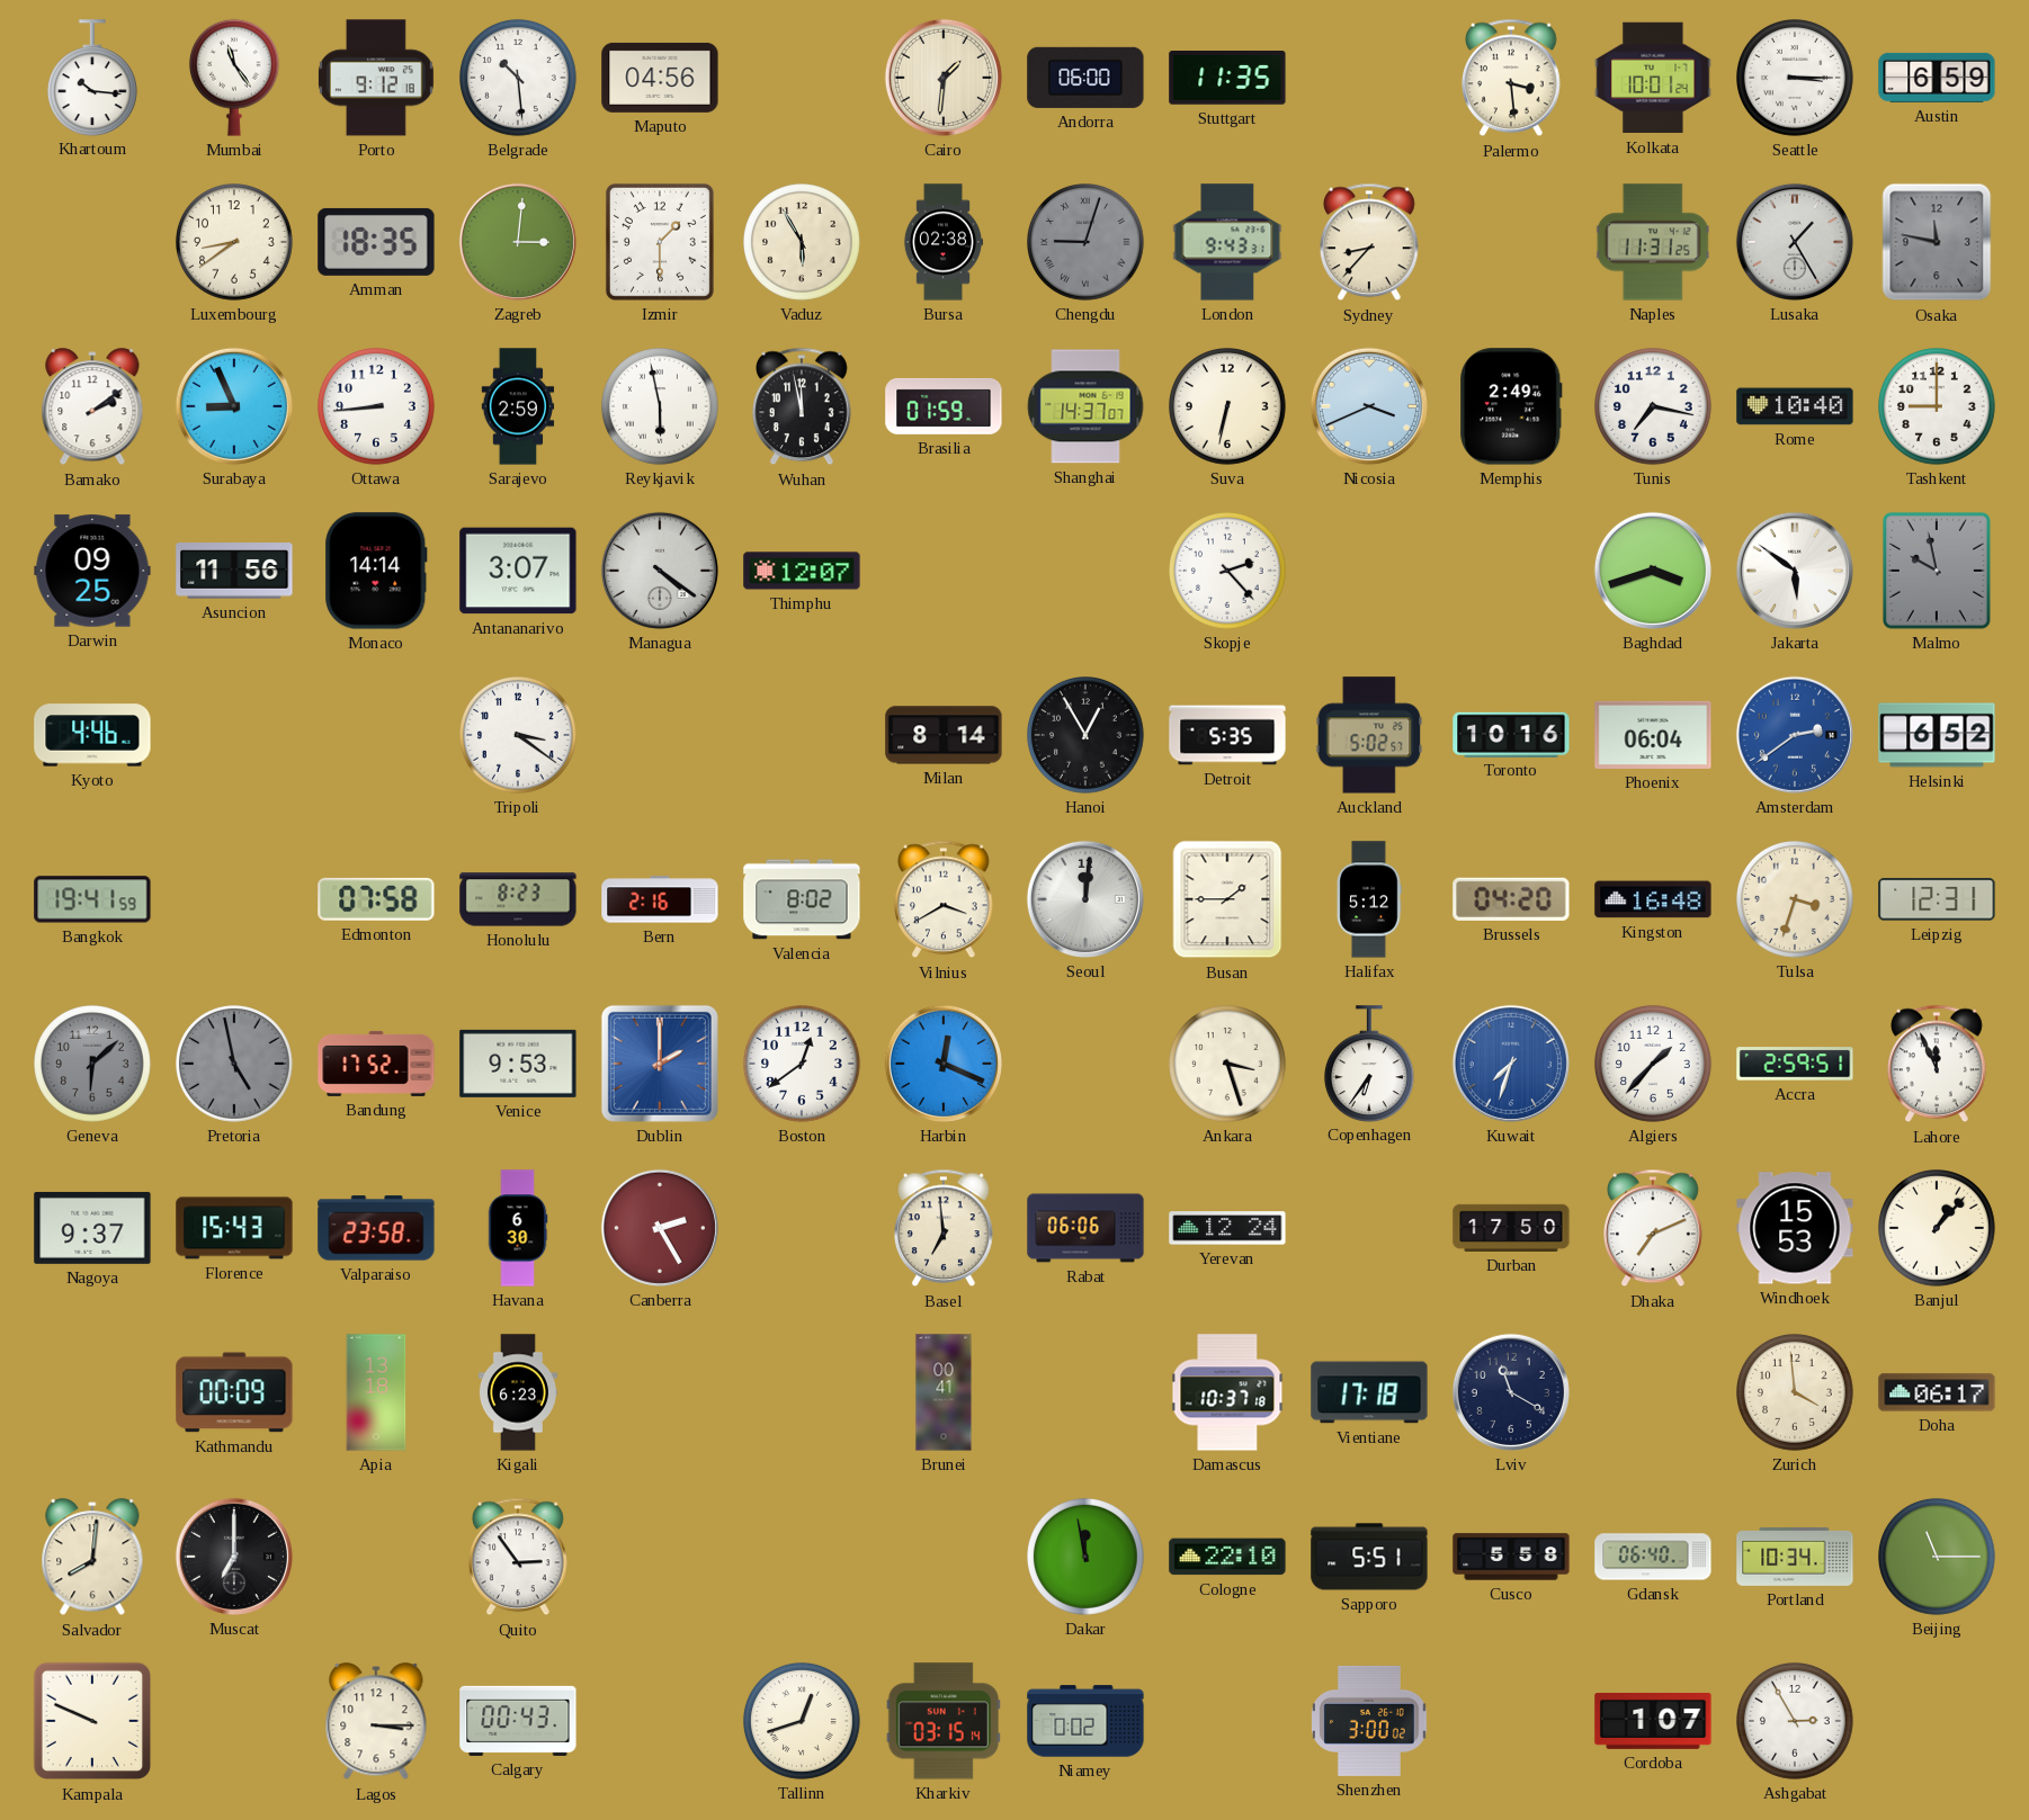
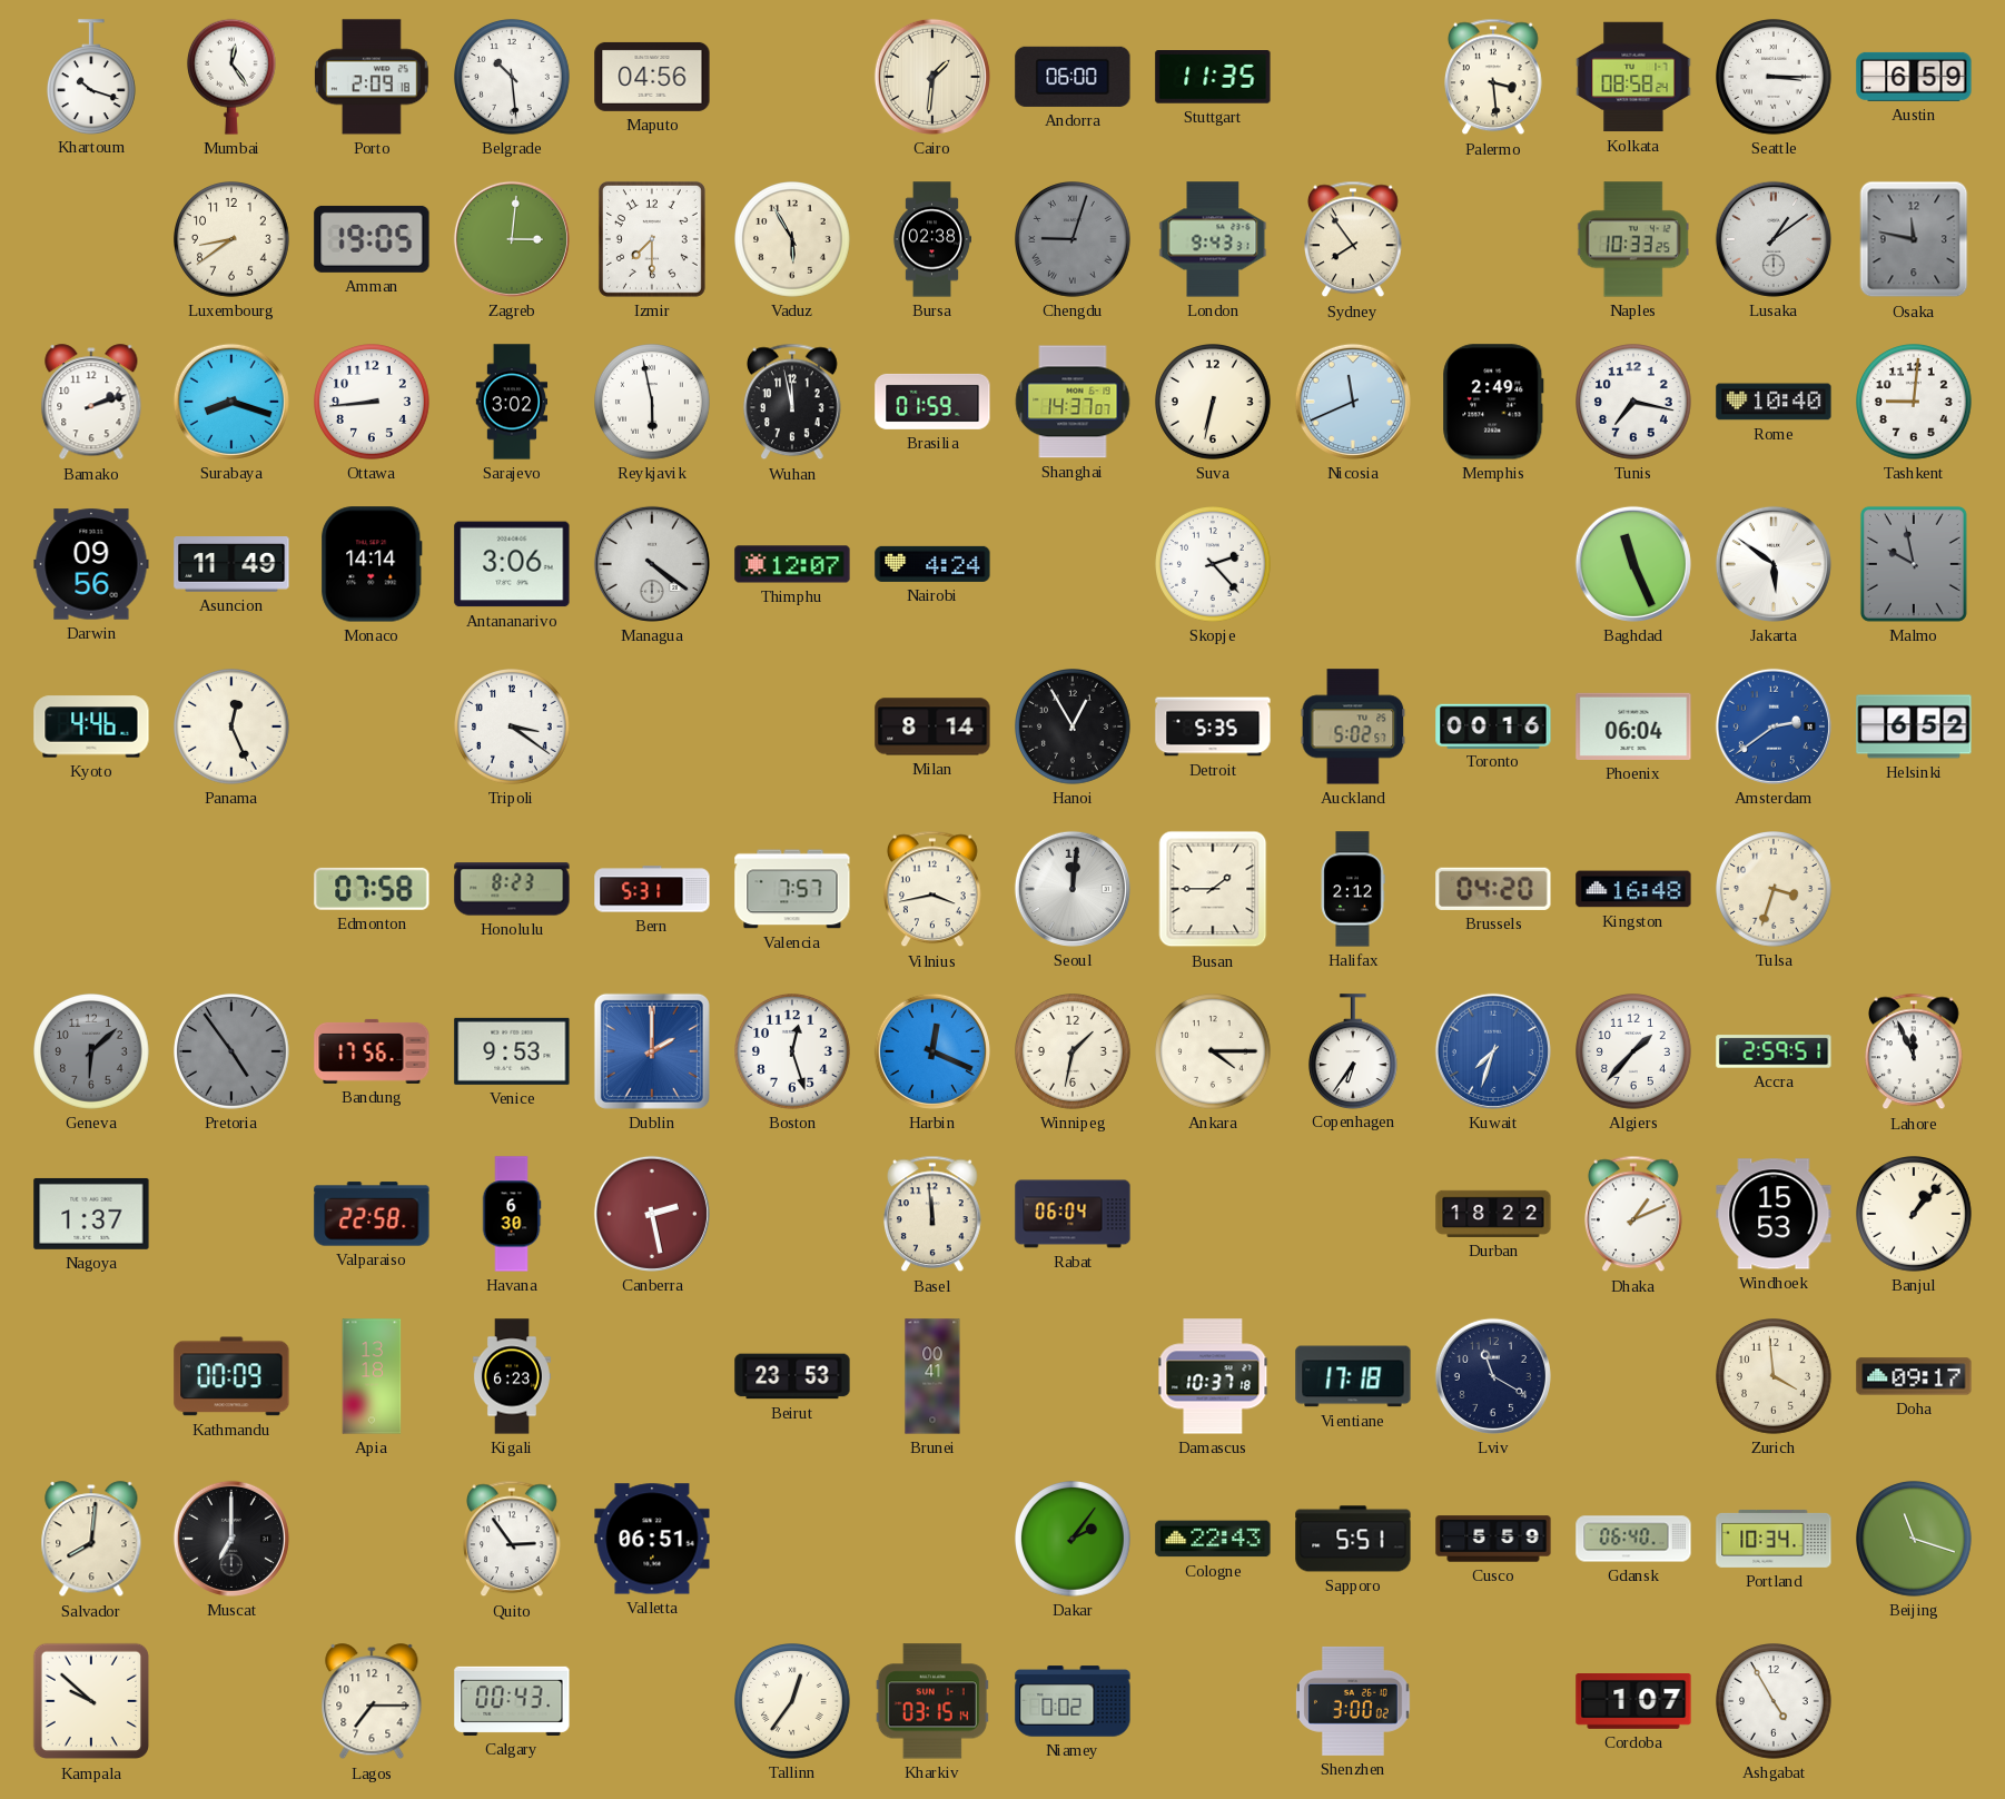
Khartoum: 10:16 -> 10:18 (91, 77)
Mumbai: 11:24 -> 12:24 (231, 77)
Porto: 9:12 -> 2:09 (372, 77)
Kolkata: 10:01 -> 08:58 (1633, 77)
Amman: 18:35 -> 19:05 (372, 239)
Izmir: 1:30 -> 7:30 (652, 239)
Sydney: 8:37 -> 7:54 (1354, 239)
Naples: 11:31 -> 10:33 (1633, 239)
Lusaka: 1:25 -> 1:09 (1774, 239)
Bamako: 2:09 -> 2:12 (91, 403)
Surabaya: 8:56 -> 8:18 (231, 402)
Sarajevo: 2:59 -> 3:02 (512, 402)
Nicosia: 3:41 -> 11:41 (1353, 402)
Tashkent: 9:00 -> 9:01 (1915, 403)
Darwin: 09:25 -> 09:56 (91, 564)
Asuncion: 11:56 -> 11:49 (231, 564)
Antananarivo: 3:07 -> 3:06 (512, 564)
Nairobi: none -> 4:24 (932, 564)
Baghdad: 3:42 -> 11:26 (1633, 564)
Panama: none -> 12:26 (233, 728)
Toronto: 10:16 -> 00:16 (1493, 725)
Bangkok: 19:41 -> none (92, 899)
Bern: 2:16 -> 5:31 (652, 889)
Valencia: 8:02 -> 7:57 (792, 889)
Vilnius: 3:40 -> 3:43 (934, 889)
Halifax: 5:12 -> 2:12 (1353, 889)
Leipzig: 12:31 -> none (1937, 899)
Pretoria: 4:58 -> 4:54 (233, 1052)
Bandung: 17:52 -> 17:56 (372, 1051)
Boston: 12:39 -> 12:27 (793, 1052)
Winnipeg: none -> 1:32 (1074, 1052)
Ankara: 3:27 -> 4:15 (1214, 1052)
Nagoya: 9:37 -> 1:37 (91, 1214)
Florence: 15:43 -> none (234, 1228)
Valparaiso: 23:58 -> 22:58 (372, 1214)
Canberra: 2:25 -> 2:28 (652, 1214)
Basel: 6:59 -> 11:59 (934, 1214)
Rabat: 06:06 -> 06:04 (1073, 1214)
Yerevan: 12:24 -> none (1227, 1228)
Durban: 17:50 -> 18:22 (1493, 1214)
Dhaka: 7:11 -> 1:11 (1634, 1214)
Beirut: none -> 23:53 (792, 1376)
Doha: 06:17 -> 09:17 (1914, 1376)
Valletta: none -> 06:51 (652, 1539)
Dakar: 11:58 -> 2:06 (1074, 1540)
Cologne: 22:10 -> 22:43 (1213, 1539)
Cusco: 5:58 -> 5:59 (1493, 1539)
Beijing: 11:15 -> 11:18 (1915, 1540)
Kampala: 9:49 -> 9:52 (91, 1701)
Lagos: 3:15 -> 7:15 (372, 1702)
Tallinn: 12:42 -> 12:36 (793, 1702)
Ashgabat: 2:55 -> 4:55 (1775, 1702)
